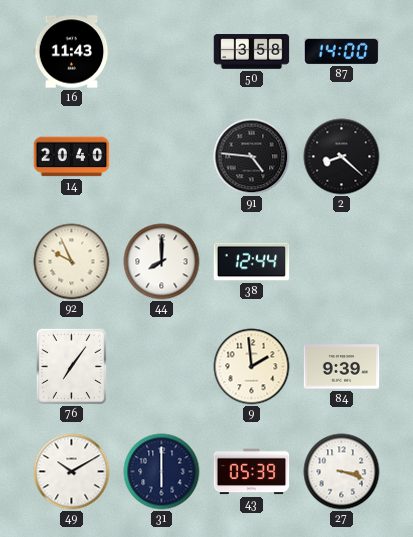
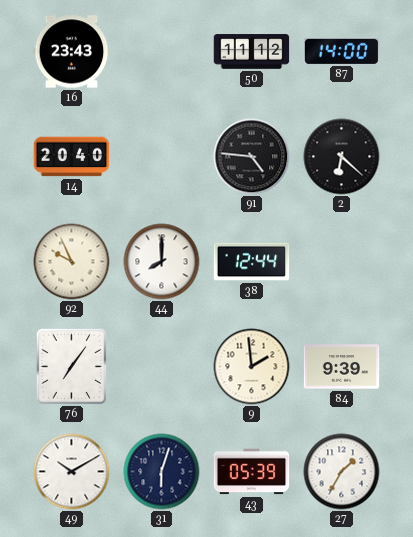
16: 11:43 -> 23:43 (72, 52)
50: 3:58 -> 11:12 (252, 52)
2: 8:22 -> 6:22 (342, 157)
31: 6:00 -> 6:03 (162, 472)
27: 3:18 -> 1:35 (342, 472)
